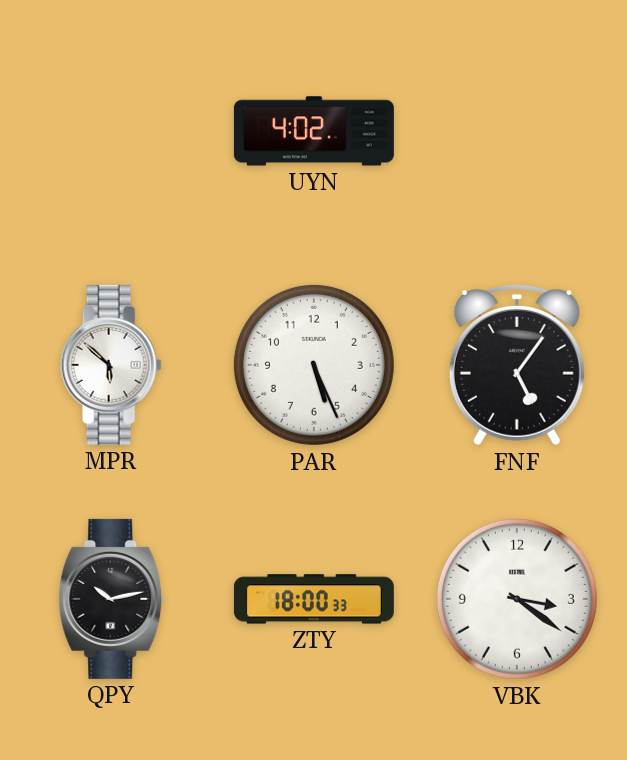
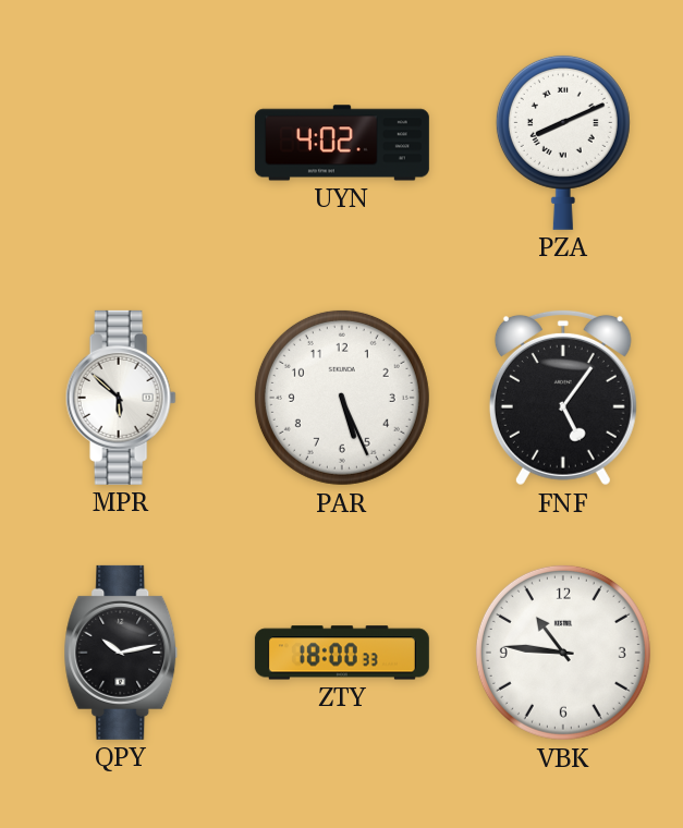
PZA: none -> 8:11 (563, 142)
VBK: 3:21 -> 10:46 (563, 653)
